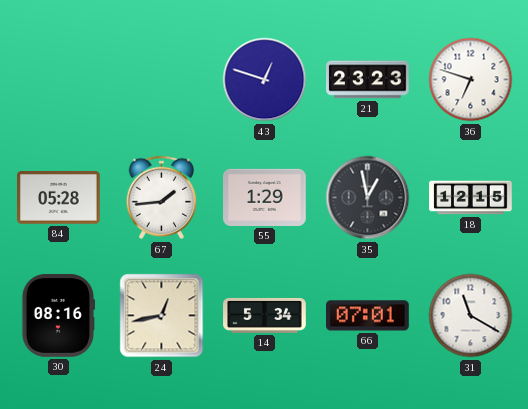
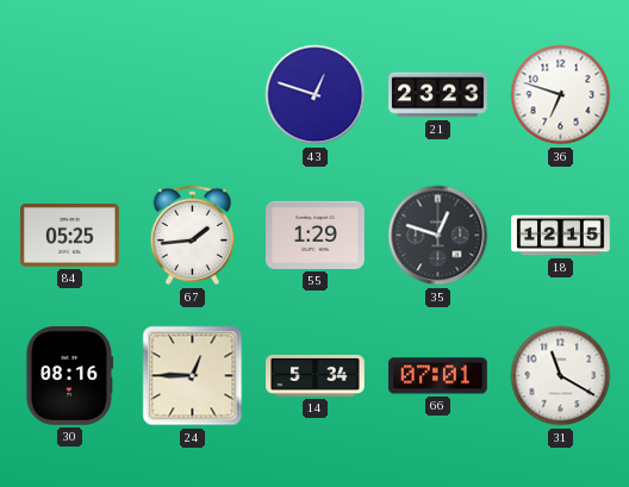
84: 05:28 -> 05:25 (70, 236)
35: 12:58 -> 12:48 (438, 236)
24: 12:43 -> 12:45 (193, 376)
